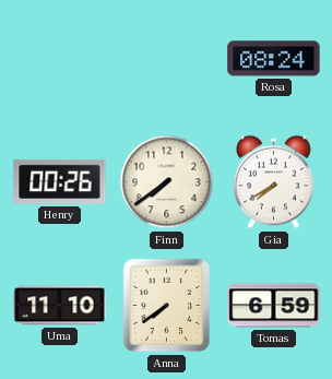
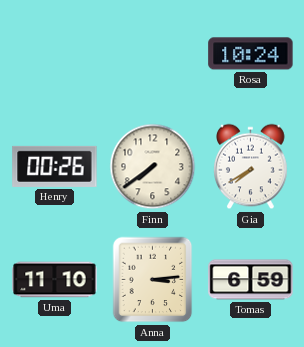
Rosa: 08:24 -> 10:24 (251, 54)
Anna: 7:39 -> 3:14 (153, 280)
